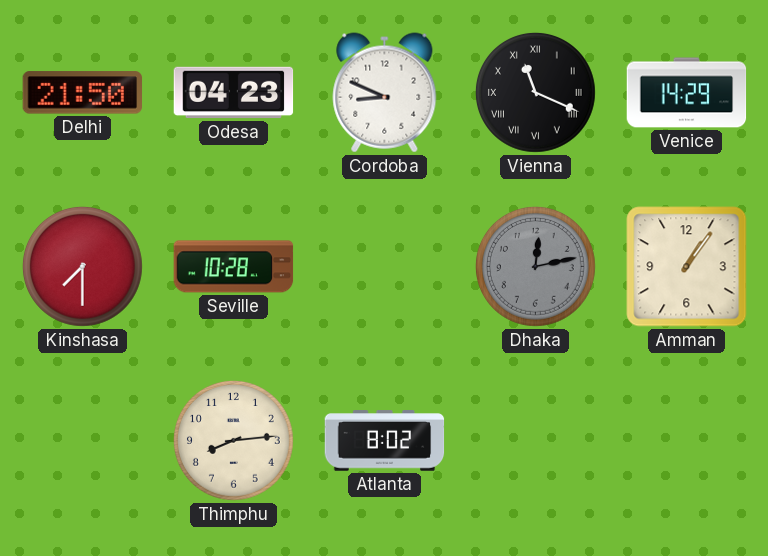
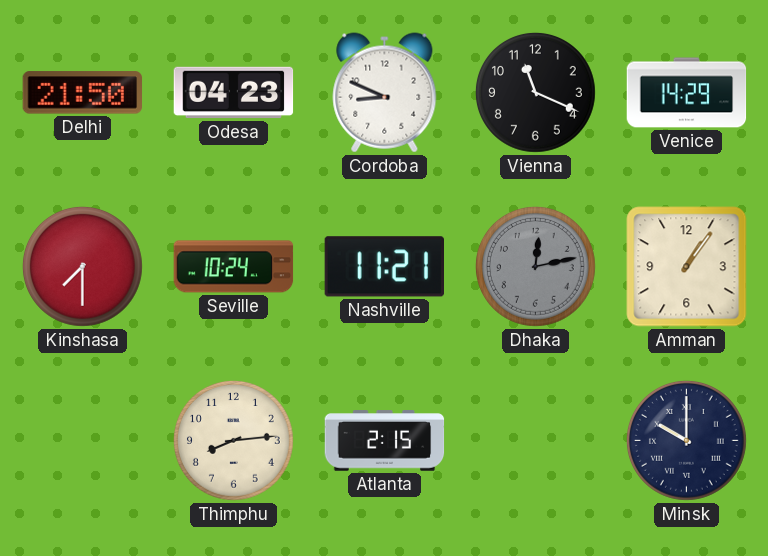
Vienna numerals: Roman -> Arabic (536, 93)
Seville: 10:28 -> 10:24 (234, 267)
Nashville: none -> 11:21 (384, 267)
Atlanta: 8:02 -> 2:15 (385, 441)
Minsk: none -> 10:00 (687, 441)
